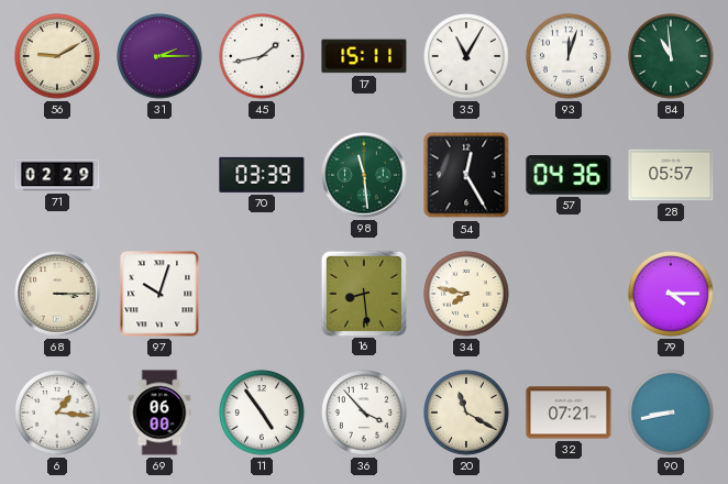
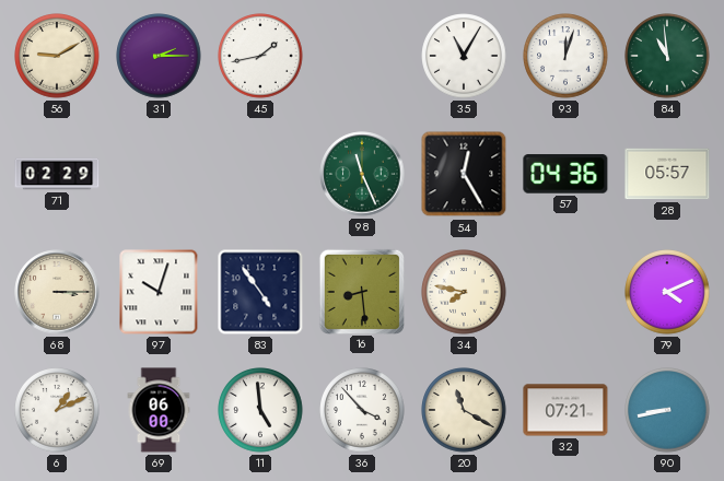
17: 15:11 -> none (364, 56)
70: 03:39 -> none (262, 175)
98: 11:29 -> 11:26 (362, 174)
83: none -> 4:54 (260, 292)
79: 4:15 -> 4:11 (667, 292)
6: 1:16 -> 1:11 (57, 410)
11: 4:54 -> 4:59 (260, 410)
